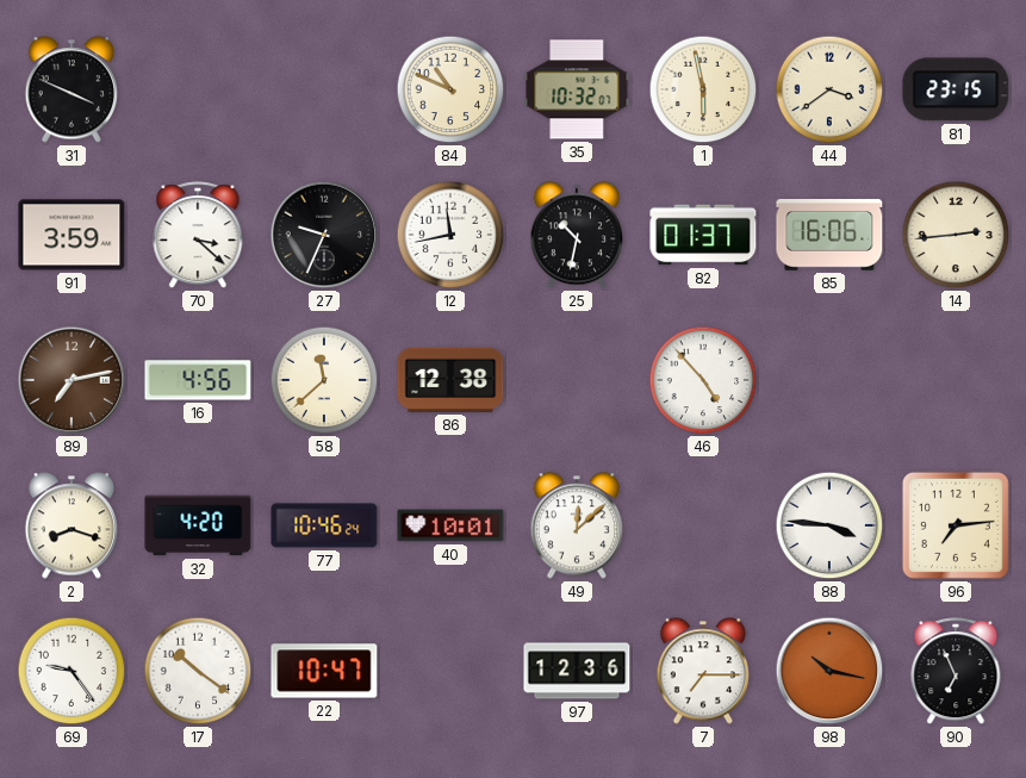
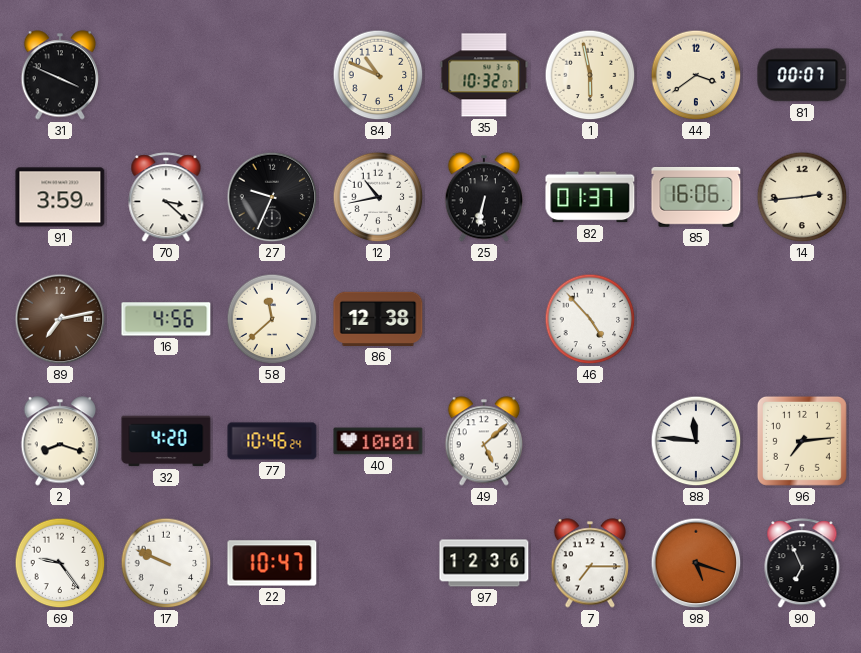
81: 23:15 -> 00:07 (802, 75)
12: 11:43 -> 10:43 (378, 197)
25: 10:32 -> 6:32 (484, 197)
49: 12:08 -> 5:08 (484, 441)
88: 3:46 -> 11:46 (696, 441)
17: 10:21 -> 9:49 (166, 563)
98: 10:17 -> 5:18 (696, 563)
